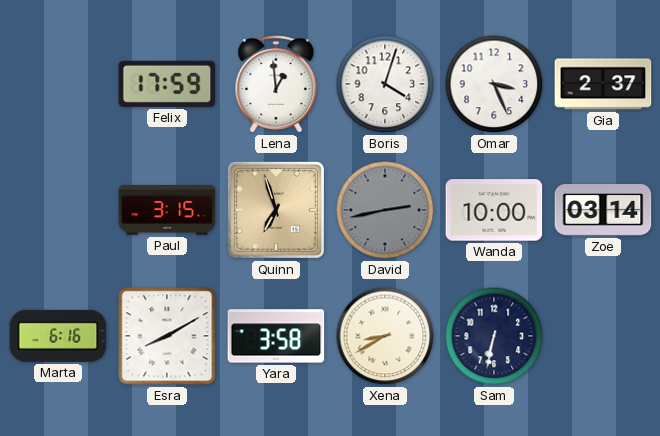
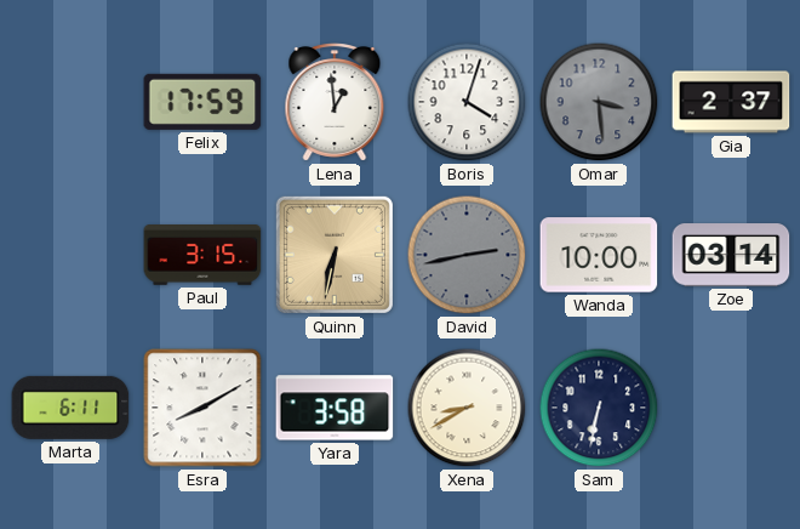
Omar: 3:26 -> 3:29 (599, 102)
Omar dial: white -> grey (599, 102)
Quinn: 6:57 -> 6:32 (335, 255)
Marta: 6:16 -> 6:11 (70, 408)
